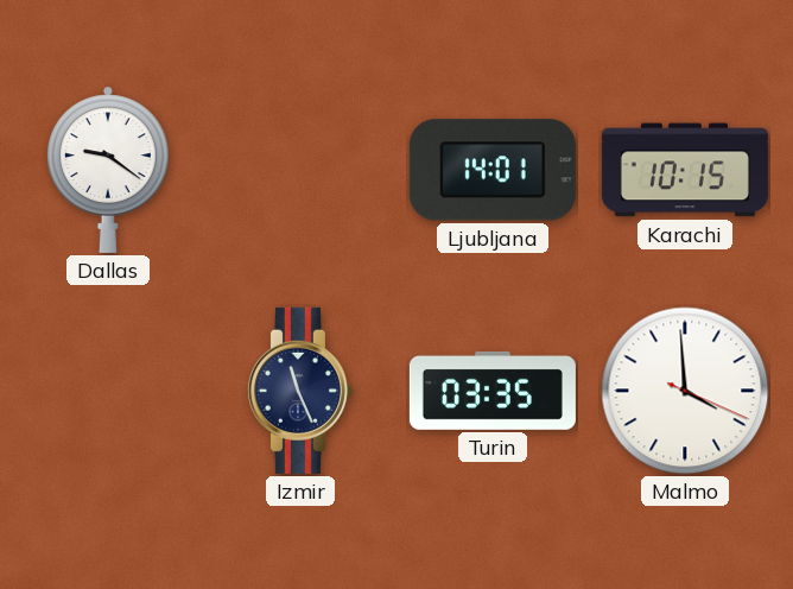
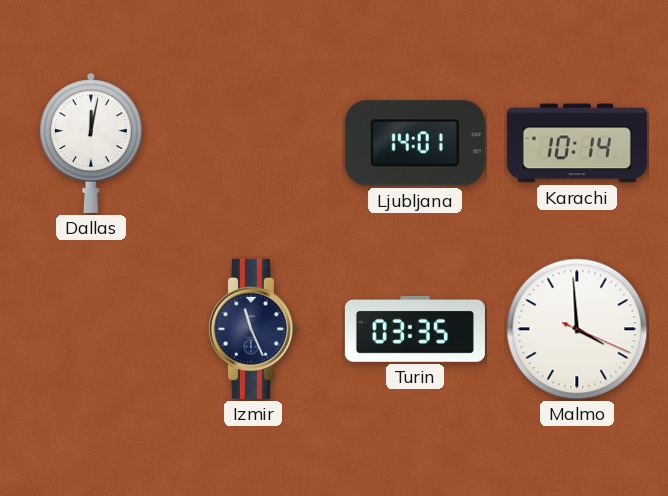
Dallas: 9:21 -> 12:02 (91, 143)
Karachi: 10:15 -> 10:14 (577, 143)
